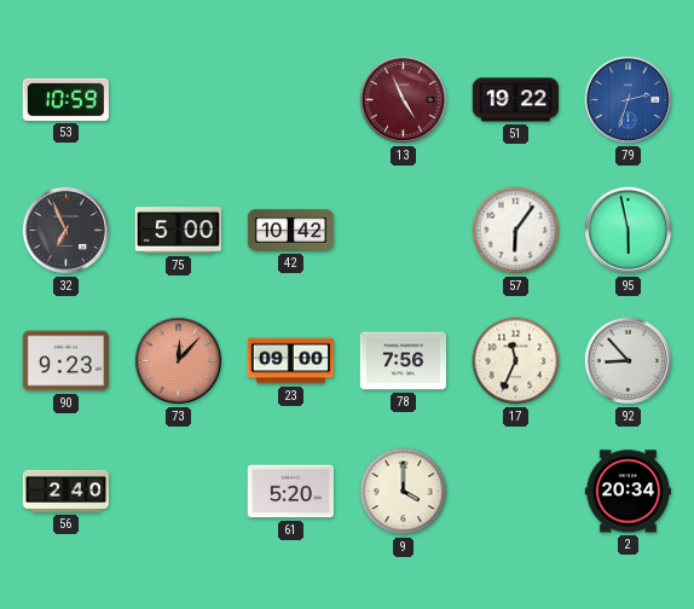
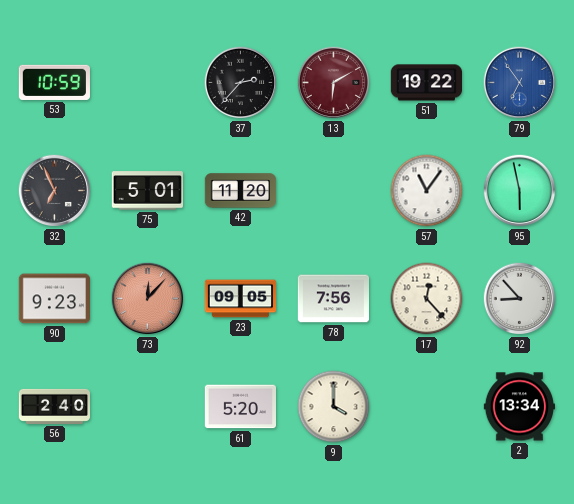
37: none -> 2:37 (241, 83)
13: 4:56 -> 6:10 (334, 83)
79: 2:33 -> 6:54 (520, 83)
75: 5:00 -> 5:01 (147, 191)
42: 10:42 -> 11:20 (241, 191)
57: 6:06 -> 11:06 (427, 191)
23: 09:00 -> 09:05 (241, 299)
17: 11:34 -> 12:23 (427, 299)
2: 20:34 -> 13:34 (519, 407)
